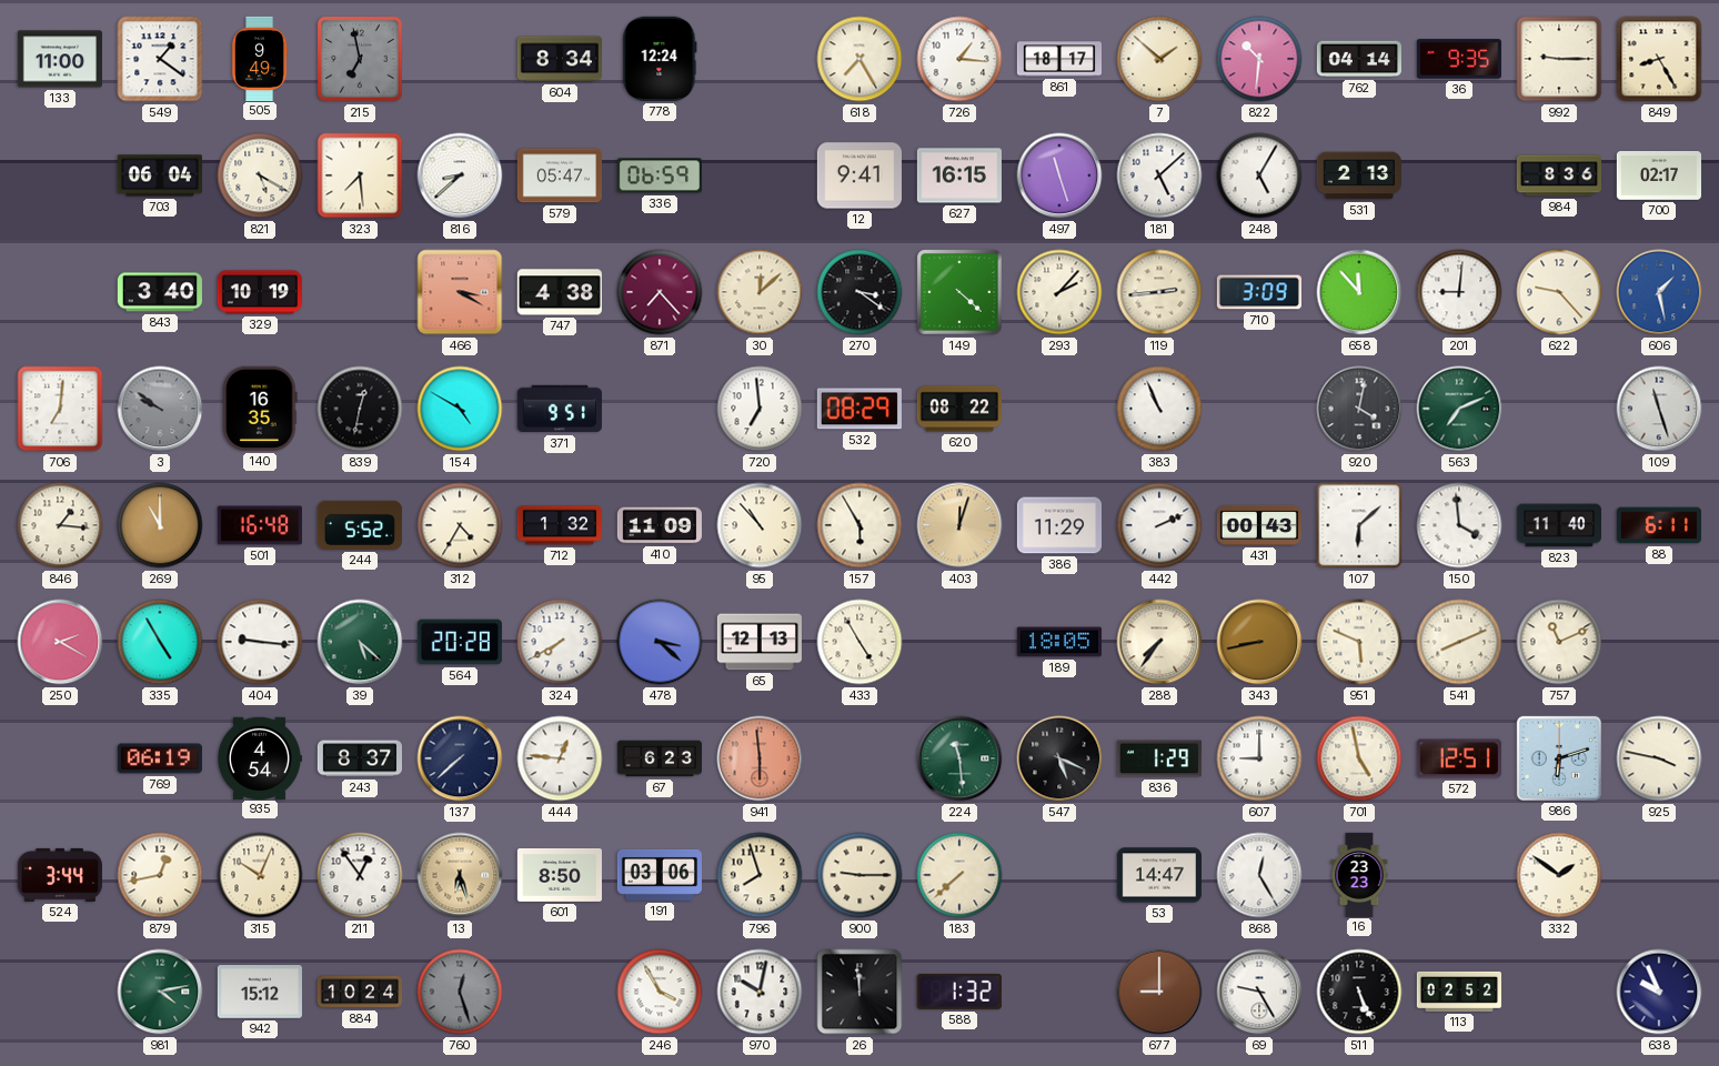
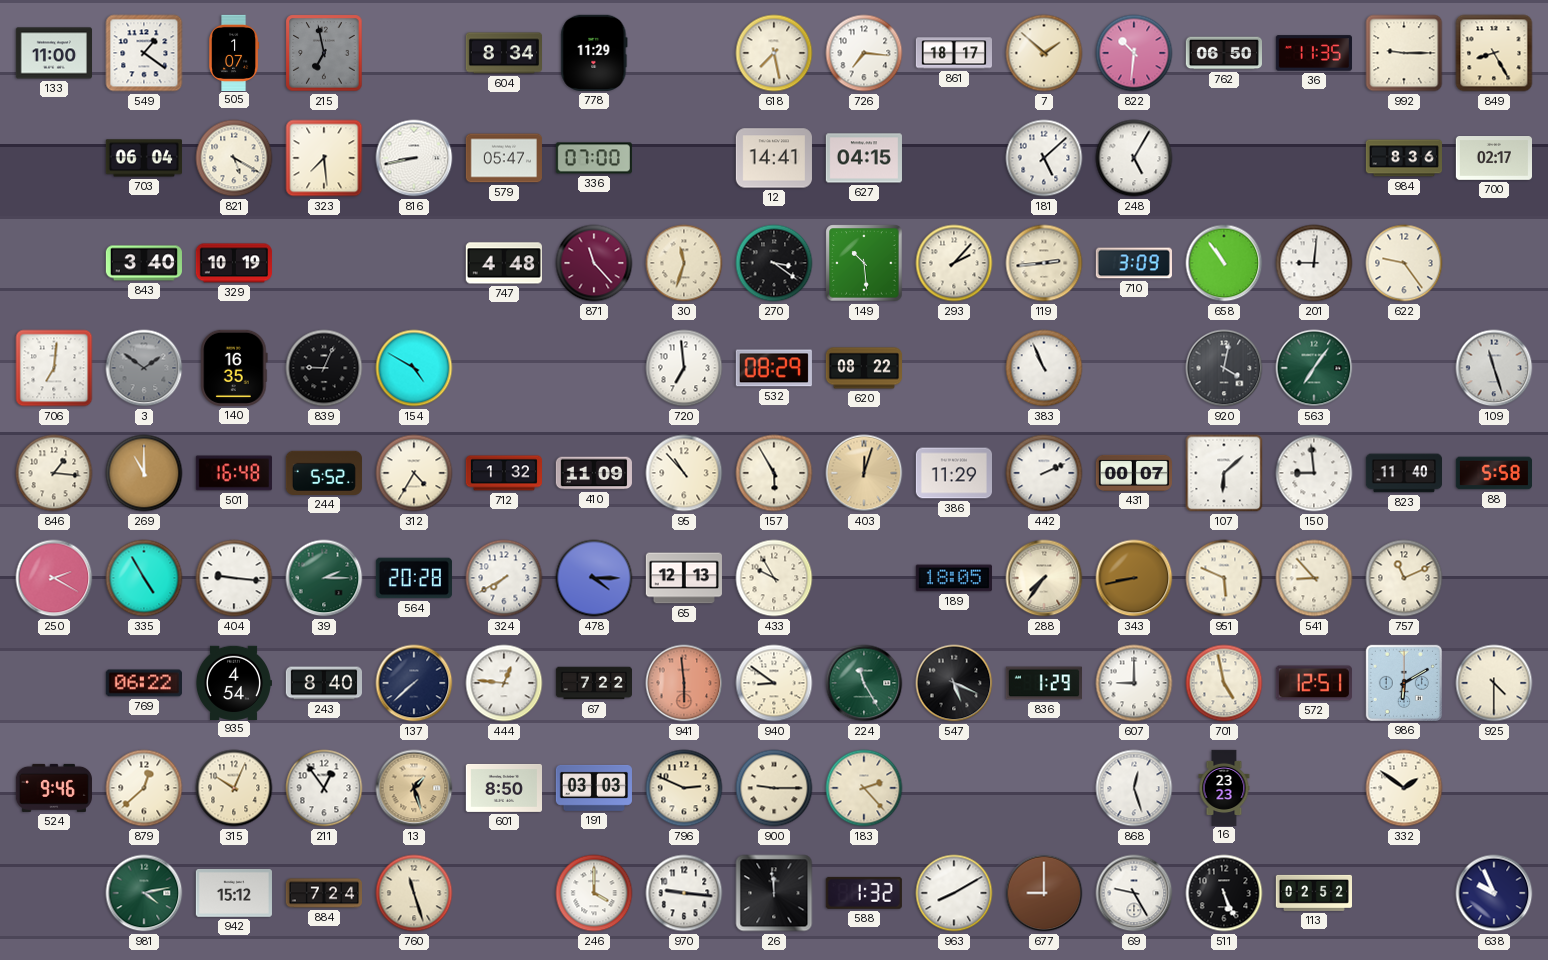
505: 9:49 -> 1:07 (235, 52)
778: 12:24 -> 11:29 (594, 53)
618: 7:25 -> 7:28 (774, 53)
726: 1:16 -> 7:16 (864, 53)
762: 04:14 -> 06:50 (1223, 53)
36: 9:35 -> 11:35 (1314, 53)
816: 8:38 -> 8:43 (414, 158)
336: 06:59 -> 07:00 (594, 158)
12: 9:41 -> 14:41 (774, 158)
627: 16:15 -> 04:15 (863, 158)
497: 11:27 -> none (1059, 175)
531: 2:13 -> none (1359, 175)
466: 3:20 -> none (460, 292)
747: 4:38 -> 4:48 (504, 263)
871: 7:23 -> 11:23 (594, 263)
30: 12:08 -> 11:33 (684, 263)
149: 4:22 -> 10:29 (864, 263)
658: 11:53 -> 10:54 (1224, 263)
622: 9:23 -> 9:24 (1404, 263)
606: 1:28 -> none (1659, 292)
3: 9:51 -> 1:51 (144, 368)
839: 12:32 -> 9:04 (324, 368)
371: 9:51 -> none (560, 409)
563: 7:11 -> 7:06 (1314, 368)
431: 00:43 -> 00:07 (1133, 473)
150: 3:59 -> 8:59 (1314, 473)
88: 6:11 -> 5:58 (1493, 473)
39: 5:22 -> 2:15 (324, 578)
478: 3:22 -> 4:15 (594, 578)
433: 4:55 -> 9:55 (774, 578)
541: 8:11 -> 8:53 (1314, 578)
769: 06:19 -> 06:22 (144, 683)
243: 8:37 -> 8:40 (323, 683)
67: 6:23 -> 7:22 (594, 683)
940: none -> 8:51 (774, 683)
224: 11:29 -> 11:25 (864, 683)
986: 6:12 -> 6:10 (1404, 683)
925: 3:47 -> 4:30 (1494, 683)
524: 3:44 -> 9:46 (54, 788)
879: 12:43 -> 12:38 (144, 788)
13: 6:27 -> 1:27 (414, 788)
191: 03:06 -> 03:03 (594, 788)
796: 7:57 -> 2:49 (684, 788)
183: 7:38 -> 2:23 (864, 788)
53: 14:47 -> none (1159, 875)
868: 12:25 -> 12:27 (1134, 788)
884: 10:24 -> 7:24 (323, 893)
760: 12:27 -> 11:27 (414, 893)
760 dial: grey -> cream (414, 893)
246: 3:55 -> 4:00 (594, 893)
970: 10:02 -> 9:16 (684, 893)
963: none -> 8:10 (954, 893)
